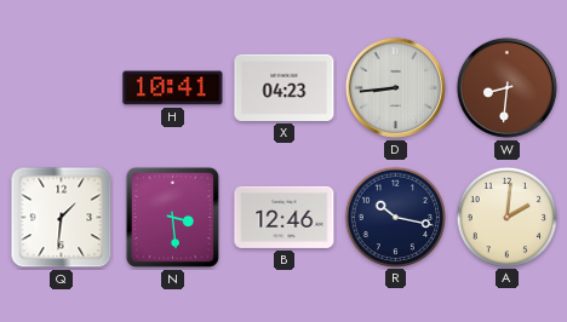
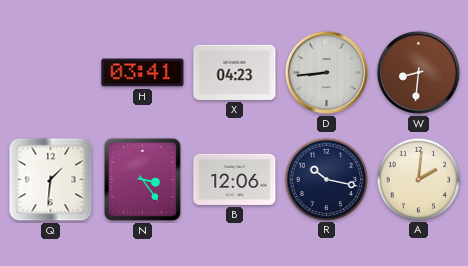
H: 10:41 -> 03:41 (143, 73)
N: 3:29 -> 3:24 (142, 179)
B: 12:46 -> 12:06 (235, 179)
